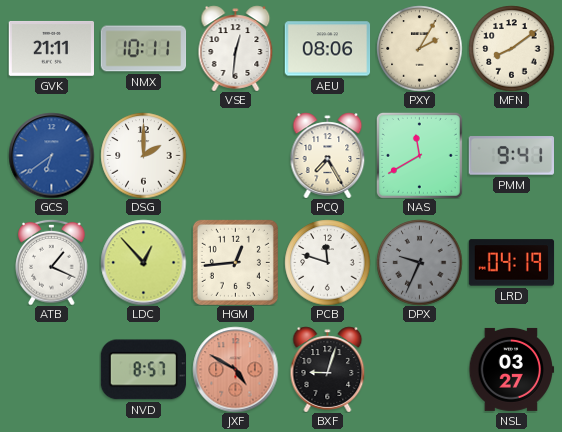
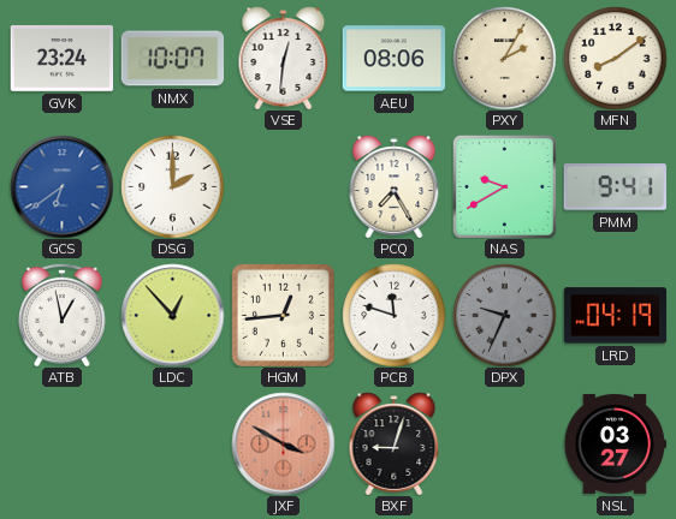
GVK: 21:11 -> 23:24 (61, 58)
NMX: 10:11 -> 10:07 (172, 59)
NAS: 11:40 -> 9:40 (504, 186)
ATB: 1:19 -> 12:58 (63, 315)
NVD: 8:57 -> none (143, 370)
JXF: 4:50 -> 3:50 (283, 443)
